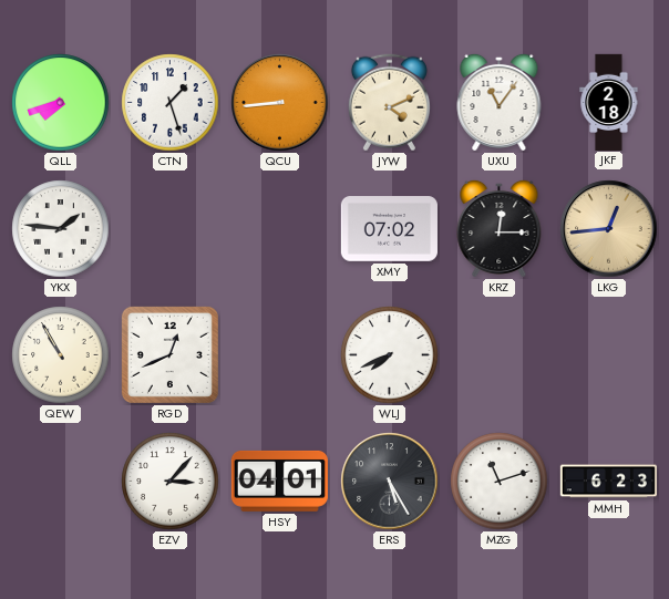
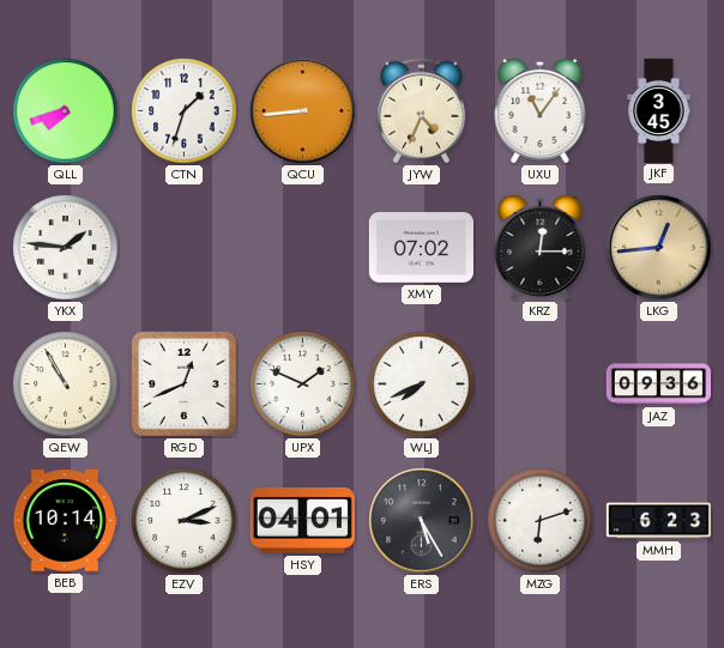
CTN: 1:27 -> 1:33 (185, 111)
JYW: 4:11 -> 4:34 (421, 111)
JKF: 2:18 -> 3:45 (659, 110)
UPX: none -> 1:49 (303, 384)
JAZ: none -> 09:36 (658, 384)
BEB: none -> 10:14 (65, 521)
EZV: 3:07 -> 3:11 (185, 521)
MZG: 11:12 -> 6:12 (541, 521)
